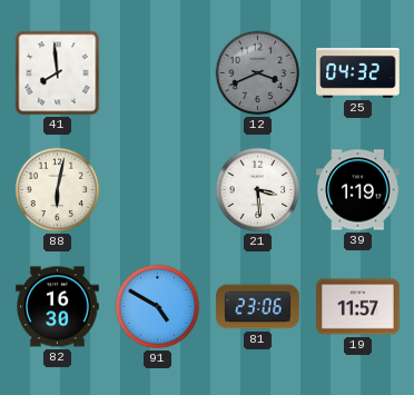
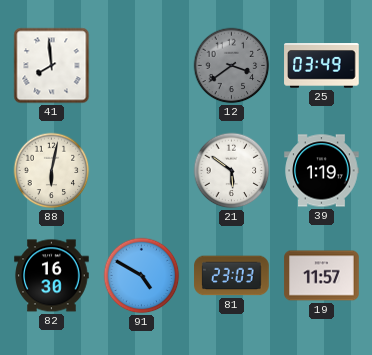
12: 3:41 -> 3:39 (232, 66)
25: 04:32 -> 03:49 (322, 66)
21: 3:29 -> 5:51 (232, 171)
81: 23:06 -> 23:03 (232, 276)
